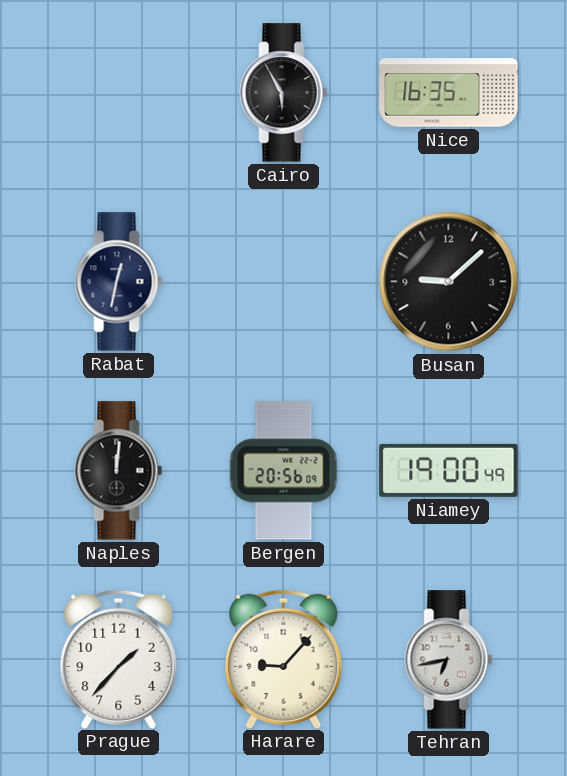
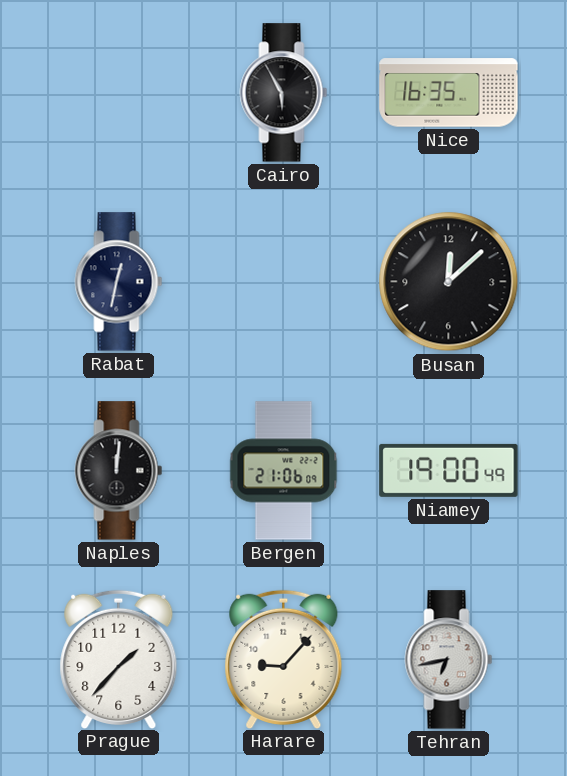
Busan: 9:08 -> 12:08 (449, 282)
Bergen: 20:56 -> 21:06 (284, 471)
